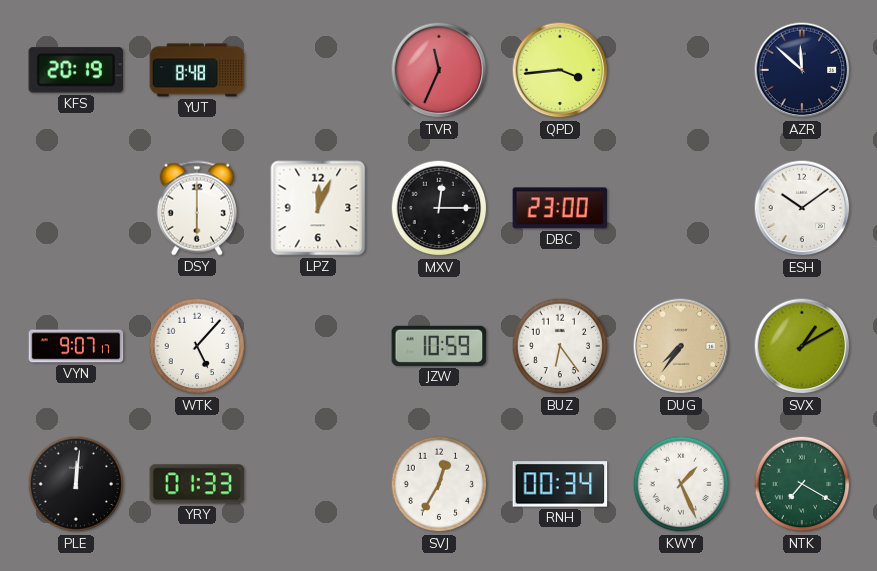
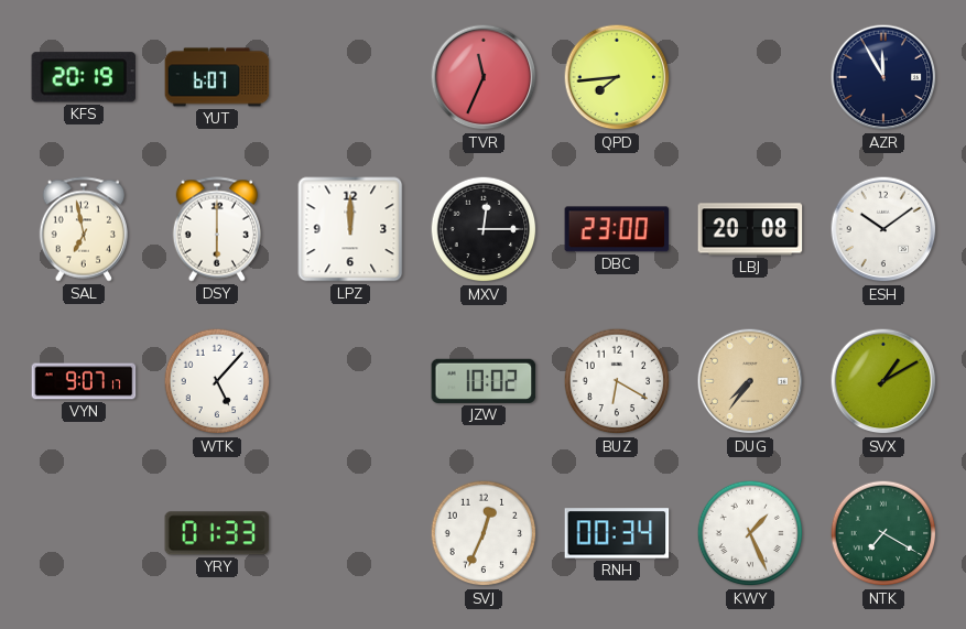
YUT: 8:48 -> 6:07 (217, 77)
QPD: 3:44 -> 7:44 (617, 77)
AZR: 11:52 -> 11:55 (883, 77)
SAL: none -> 6:58 (84, 229)
LPZ: 12:04 -> 12:00 (350, 229)
LBJ: none -> 20:08 (750, 229)
JZW: 10:59 -> 10:02 (484, 381)
BUZ: 6:24 -> 6:20 (617, 381)
PLE: 12:01 -> none (76, 484)
SVJ: 12:35 -> 12:34 (484, 533)
